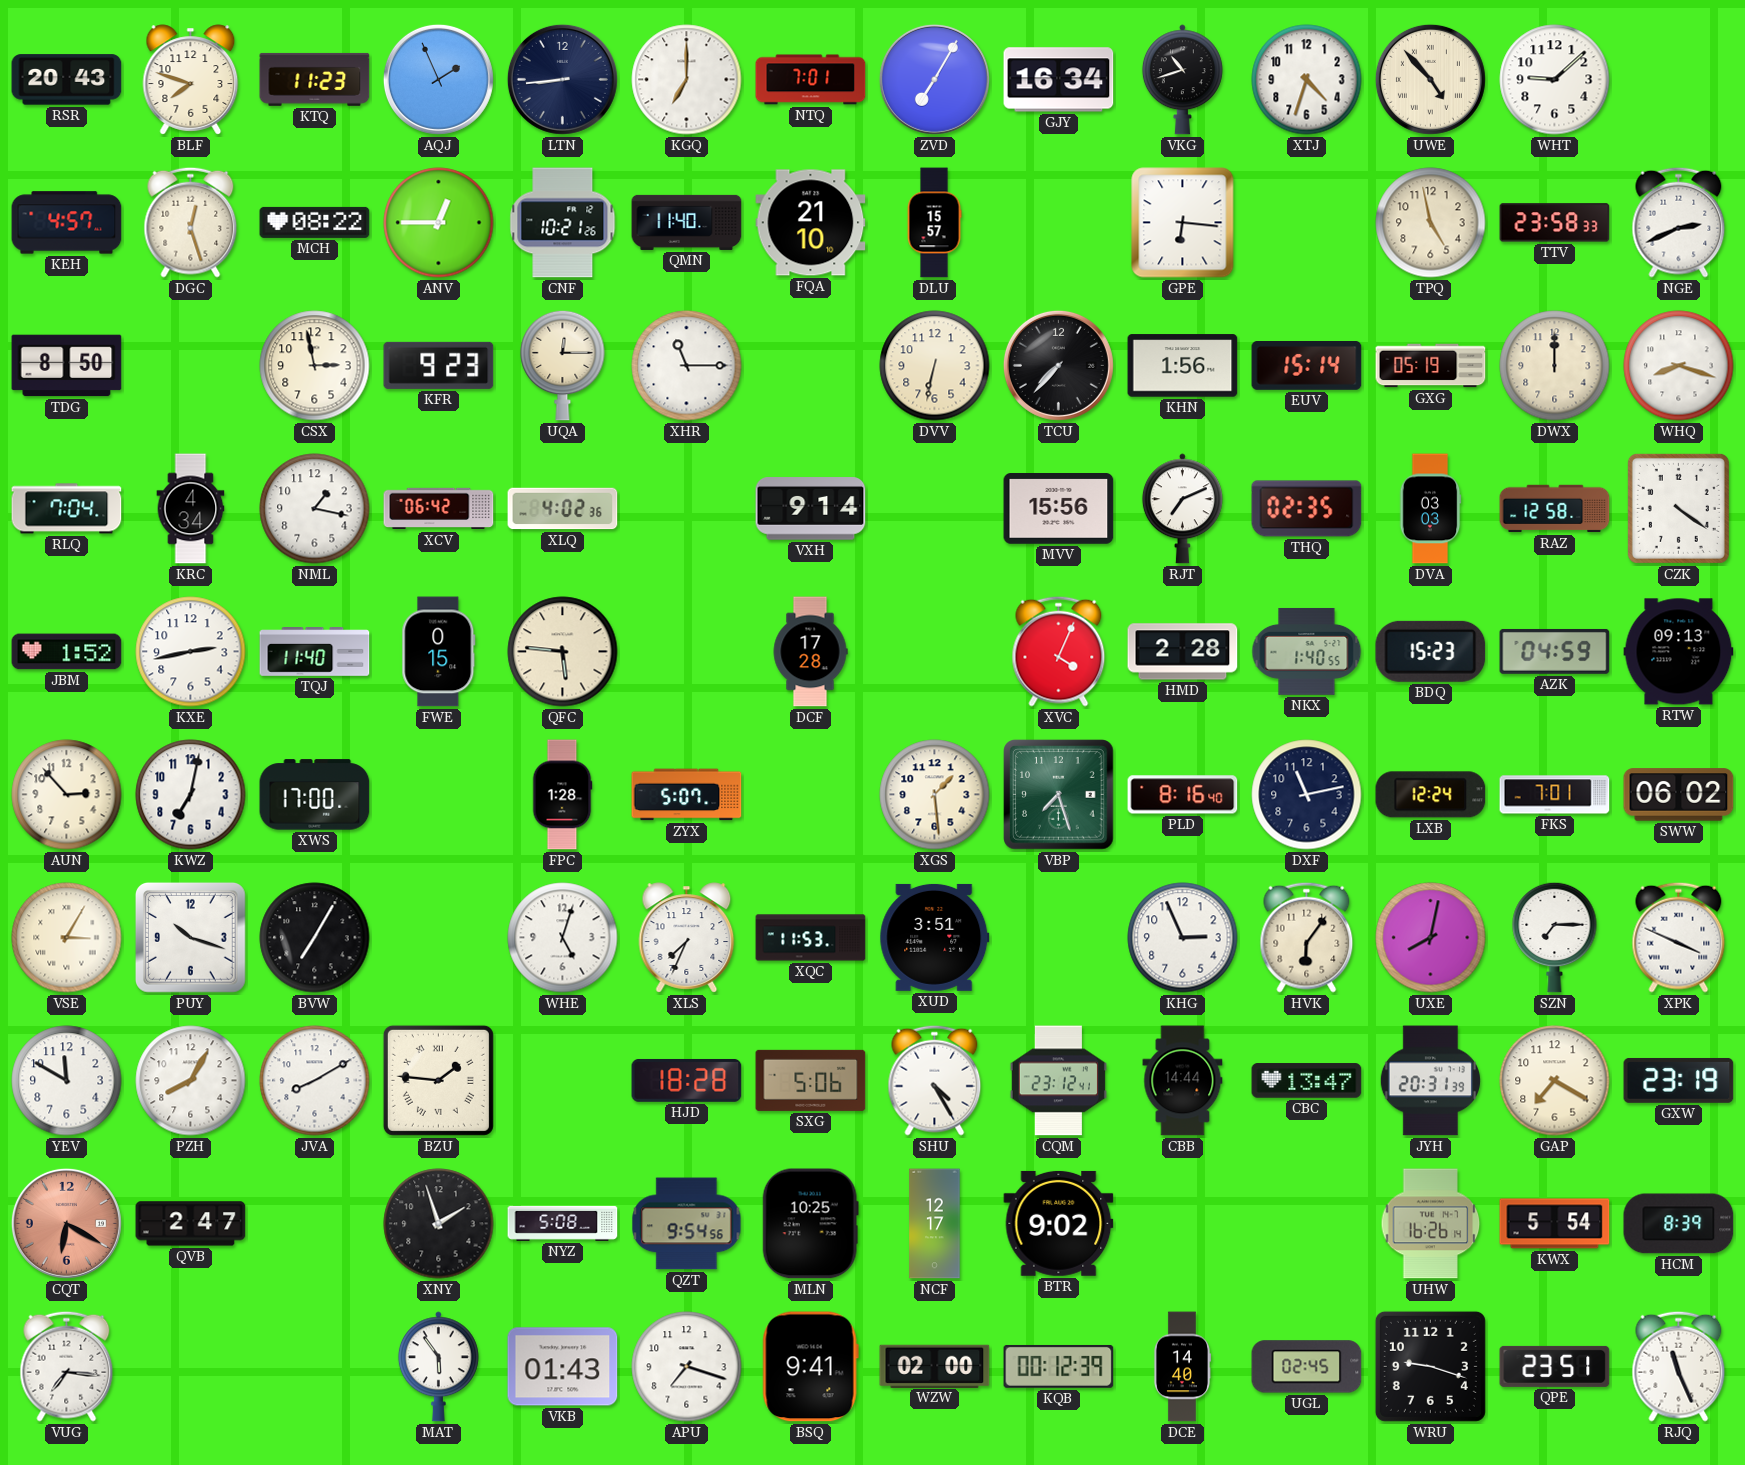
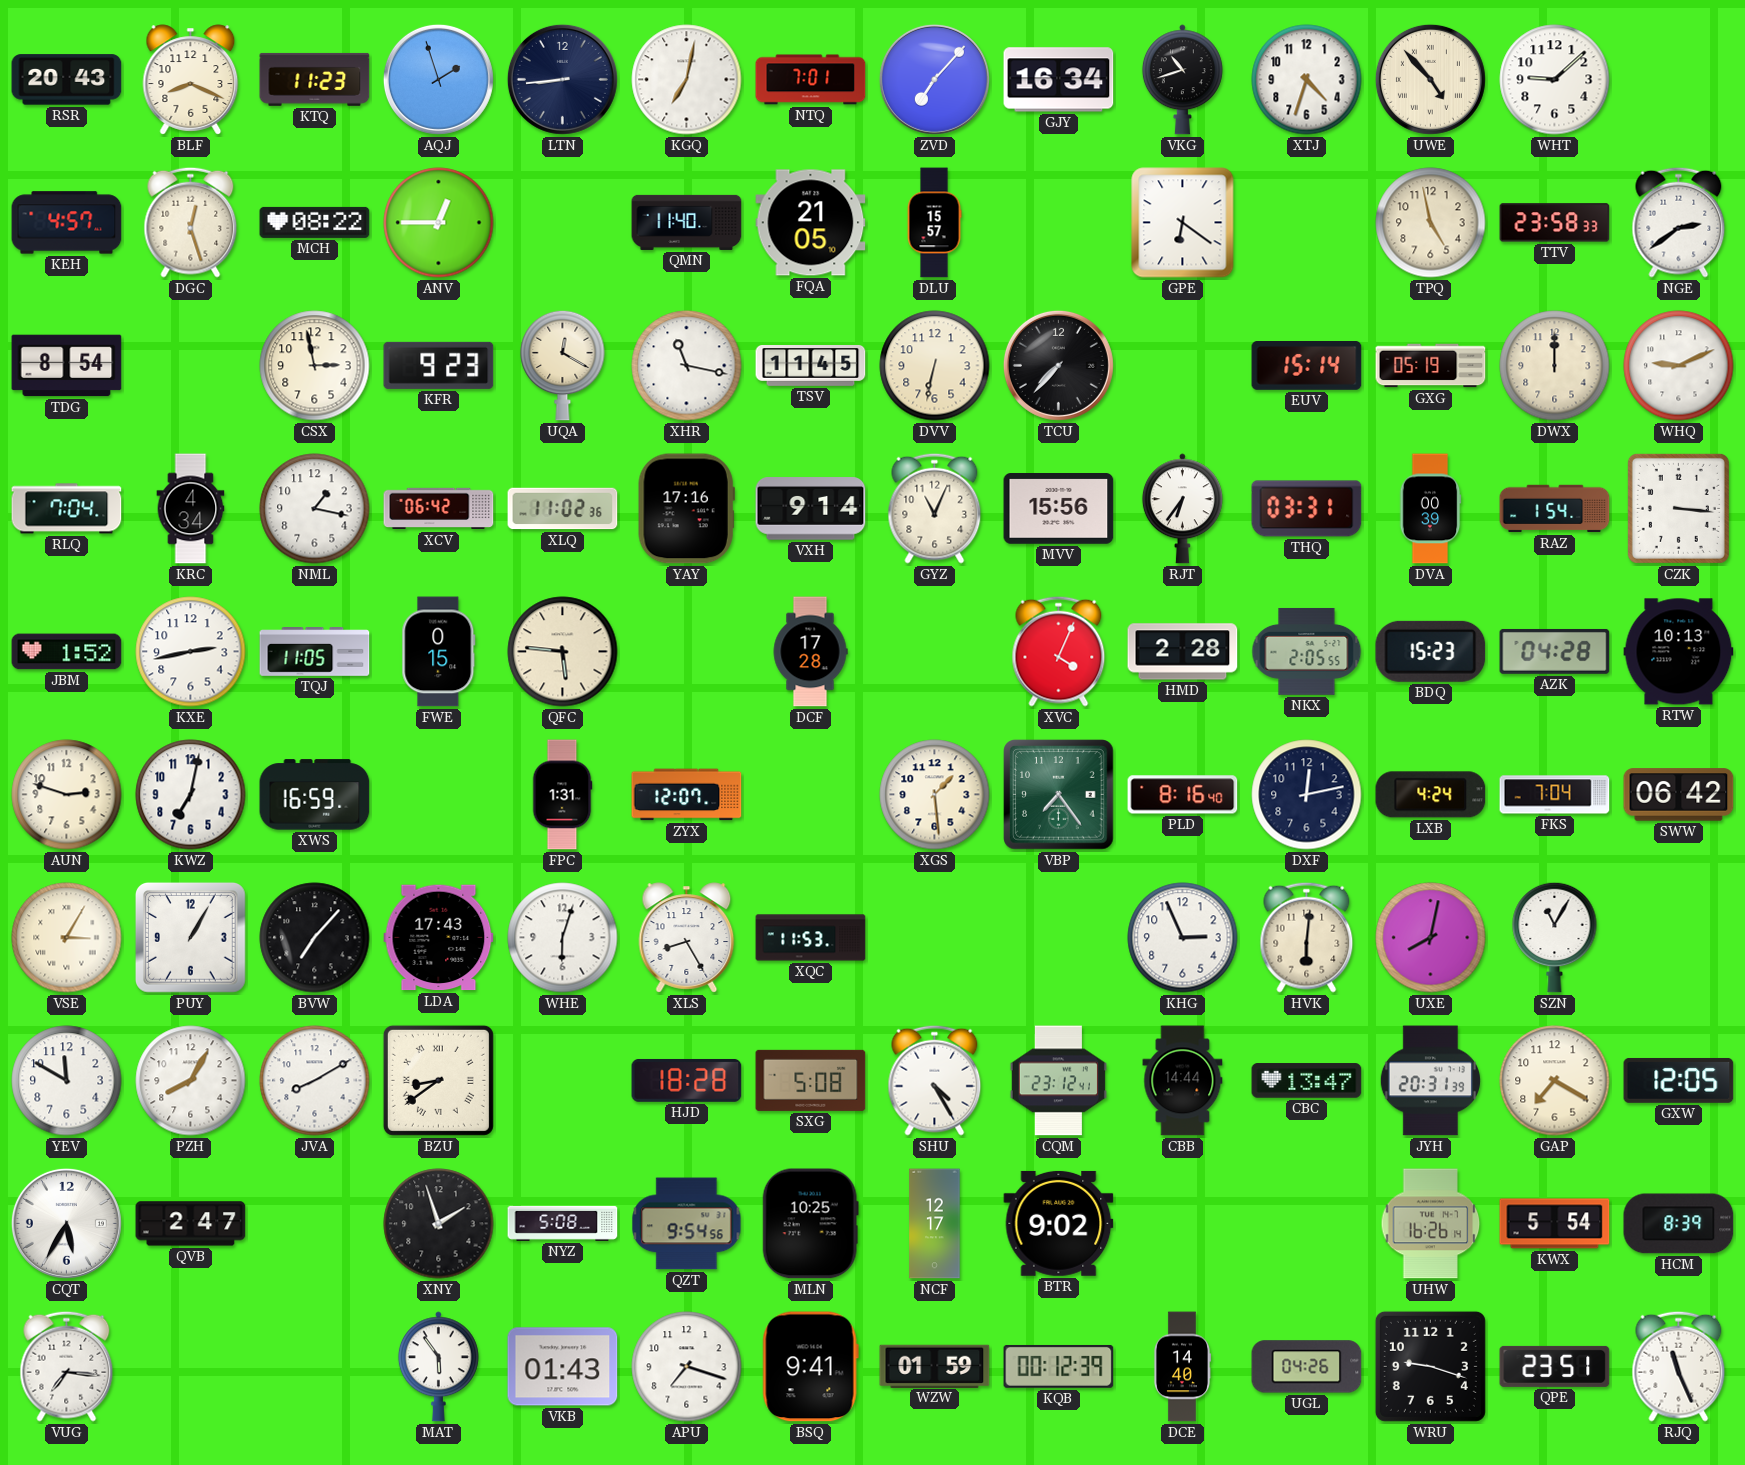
BLF: 7:48 -> 8:19 (191, 80)
AQJ: 1:56 -> 1:57 (438, 79)
KGQ: 7:00 -> 7:02 (687, 80)
ZVD: 7:05 -> 7:07 (934, 79)
CNF: 10:21 -> none (563, 223)
FQA: 21:10 -> 21:05 (811, 223)
GPE: 6:16 -> 6:21 (1183, 223)
NGE: 2:41 -> 2:39 (1679, 222)
TDG: 8:50 -> 8:54 (67, 366)
UQA: 12:15 -> 12:20 (563, 365)
XHR: 11:15 -> 11:17 (687, 366)
TSV: none -> 11:45 (811, 366)
KHN: 1:56 -> none (1183, 366)
WHQ: 8:18 -> 9:11 (1679, 366)
XLQ: 4:02 -> 11:02 (563, 509)
YAY: none -> 17:16 (686, 509)
GYZ: none -> 11:04 (935, 508)
RJT: 7:11 -> 6:36 (1182, 509)
THQ: 02:35 -> 03:31 (1307, 509)
DVA: 03:03 -> 00:39 (1430, 509)
RAZ: 12:58 -> 1:54 (1555, 509)
CZK: 4:21 -> 3:16 (1678, 508)
TQJ: 11:40 -> 11:05 (315, 652)
NKX: 1:40 -> 2:05 (1307, 651)
AZK: 04:59 -> 04:28 (1555, 651)
RTW: 09:13 -> 10:13 (1679, 652)
AUN: 2:53 -> 2:48 (67, 795)
XWS: 17:00 -> 16:59 (315, 795)
FPC: 1:28 -> 1:31 (562, 795)
ZYX: 5:07 -> 12:07 (687, 795)
VBP: 7:27 -> 7:24 (1059, 795)
DXF: 11:13 -> 12:13 (1307, 795)
LXB: 12:24 -> 4:24 (1431, 795)
FKS: 7:01 -> 7:04 (1555, 795)
SWW: 06:02 -> 06:42 (1679, 795)
PUY: 10:18 -> 1:05 (191, 938)
BVW: 7:05 -> 7:07 (315, 938)
LDA: none -> 17:43 (439, 938)
WHE: 5:03 -> 6:03 (563, 938)
XLS: 7:34 -> 8:25 (687, 938)
XUD: 3:51 -> none (935, 937)
HVK: 6:06 -> 6:01 (1307, 937)
SZN: 7:15 -> 11:05 (1555, 937)
XPK: 3:49 -> none (1679, 937)
BZU: 1:46 -> 8:39 (438, 1080)
SXG: 5:06 -> 5:08 (811, 1080)
GXW: 23:19 -> 12:05 (1679, 1081)
CQT: 6:20 -> 5:35 (66, 1223)
CQT dial: salmon -> white (66, 1223)
WZW: 02:00 -> 01:59 (935, 1366)
UGL: 02:45 -> 04:26 (1307, 1367)
